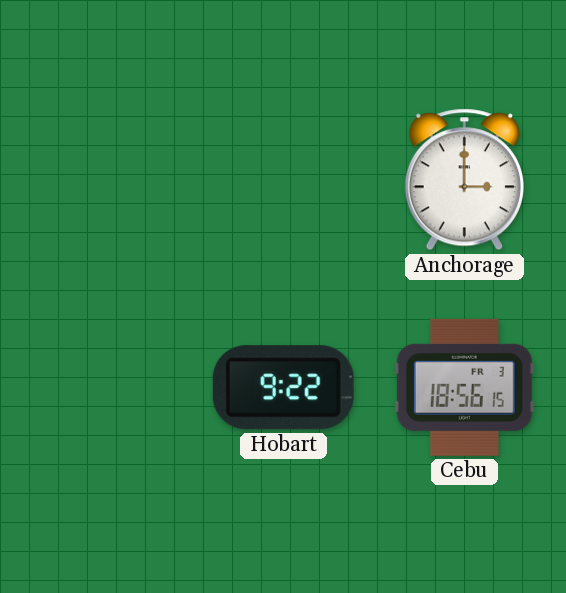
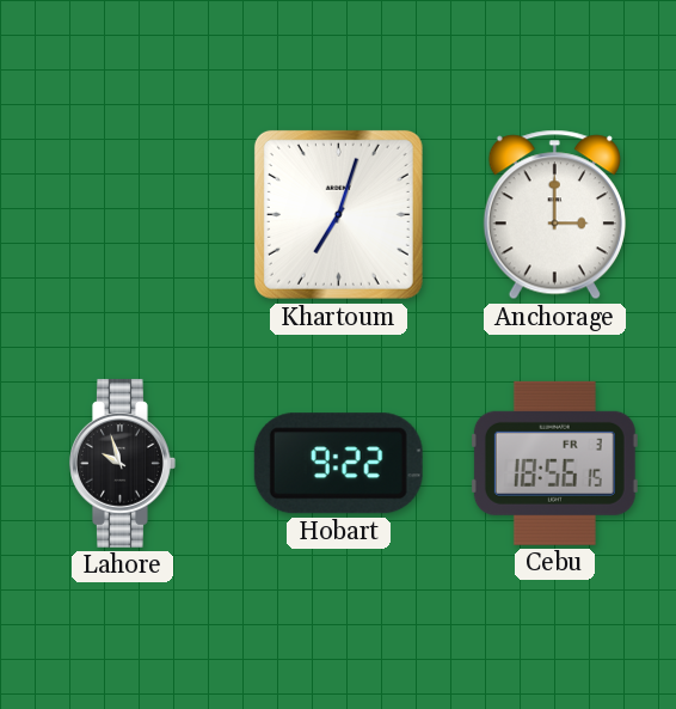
Khartoum: none -> 7:03 (338, 214)
Lahore: none -> 9:57 (123, 463)
